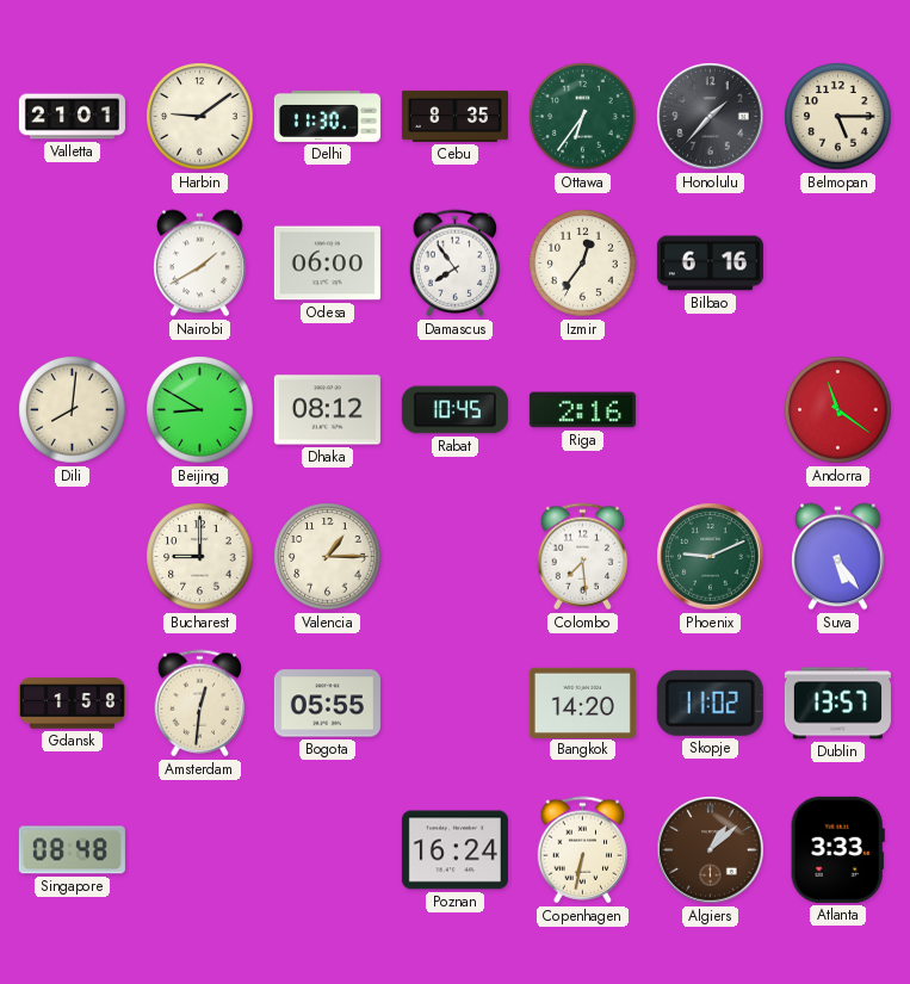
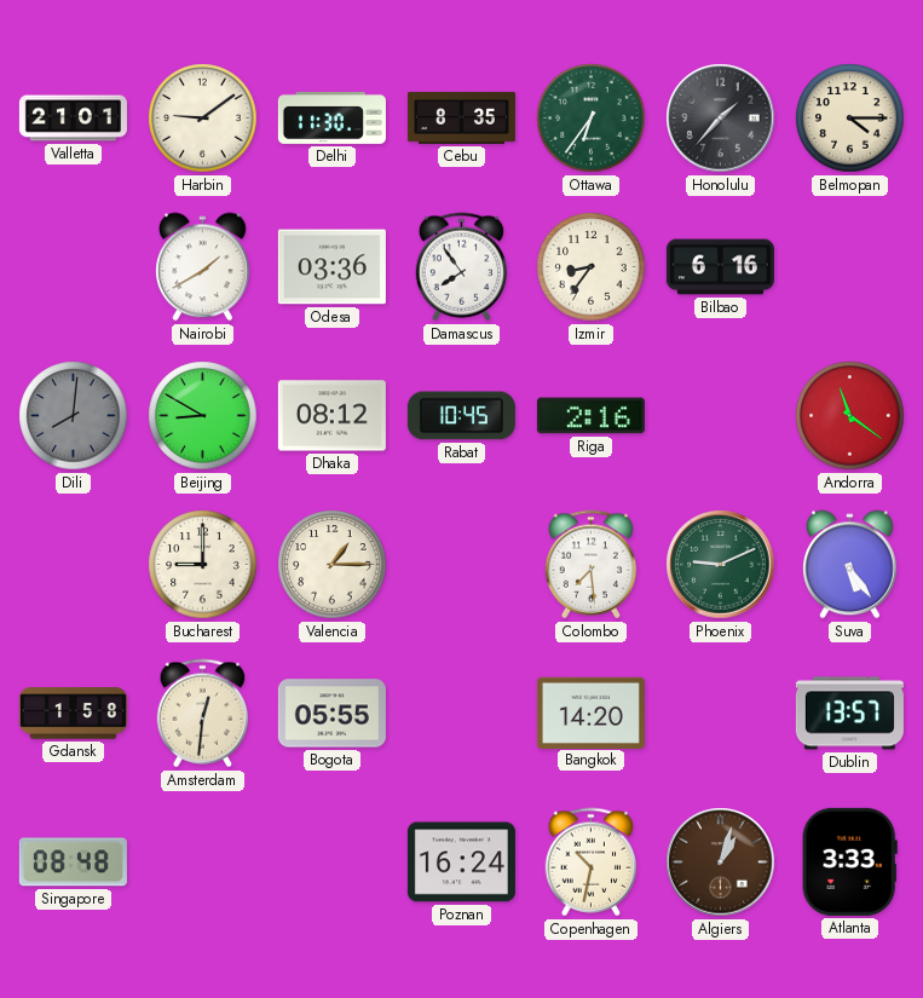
Belmopan: 5:15 -> 4:15 (850, 119)
Odesa: 06:00 -> 03:36 (331, 267)
Izmir: 12:36 -> 8:36 (592, 267)
Dili dial: cream -> grey (74, 416)
Skopje: 11:02 -> none (710, 703)
Copenhagen: 6:32 -> 10:32 (592, 863)
Algiers: 1:08 -> 1:03 (721, 863)
